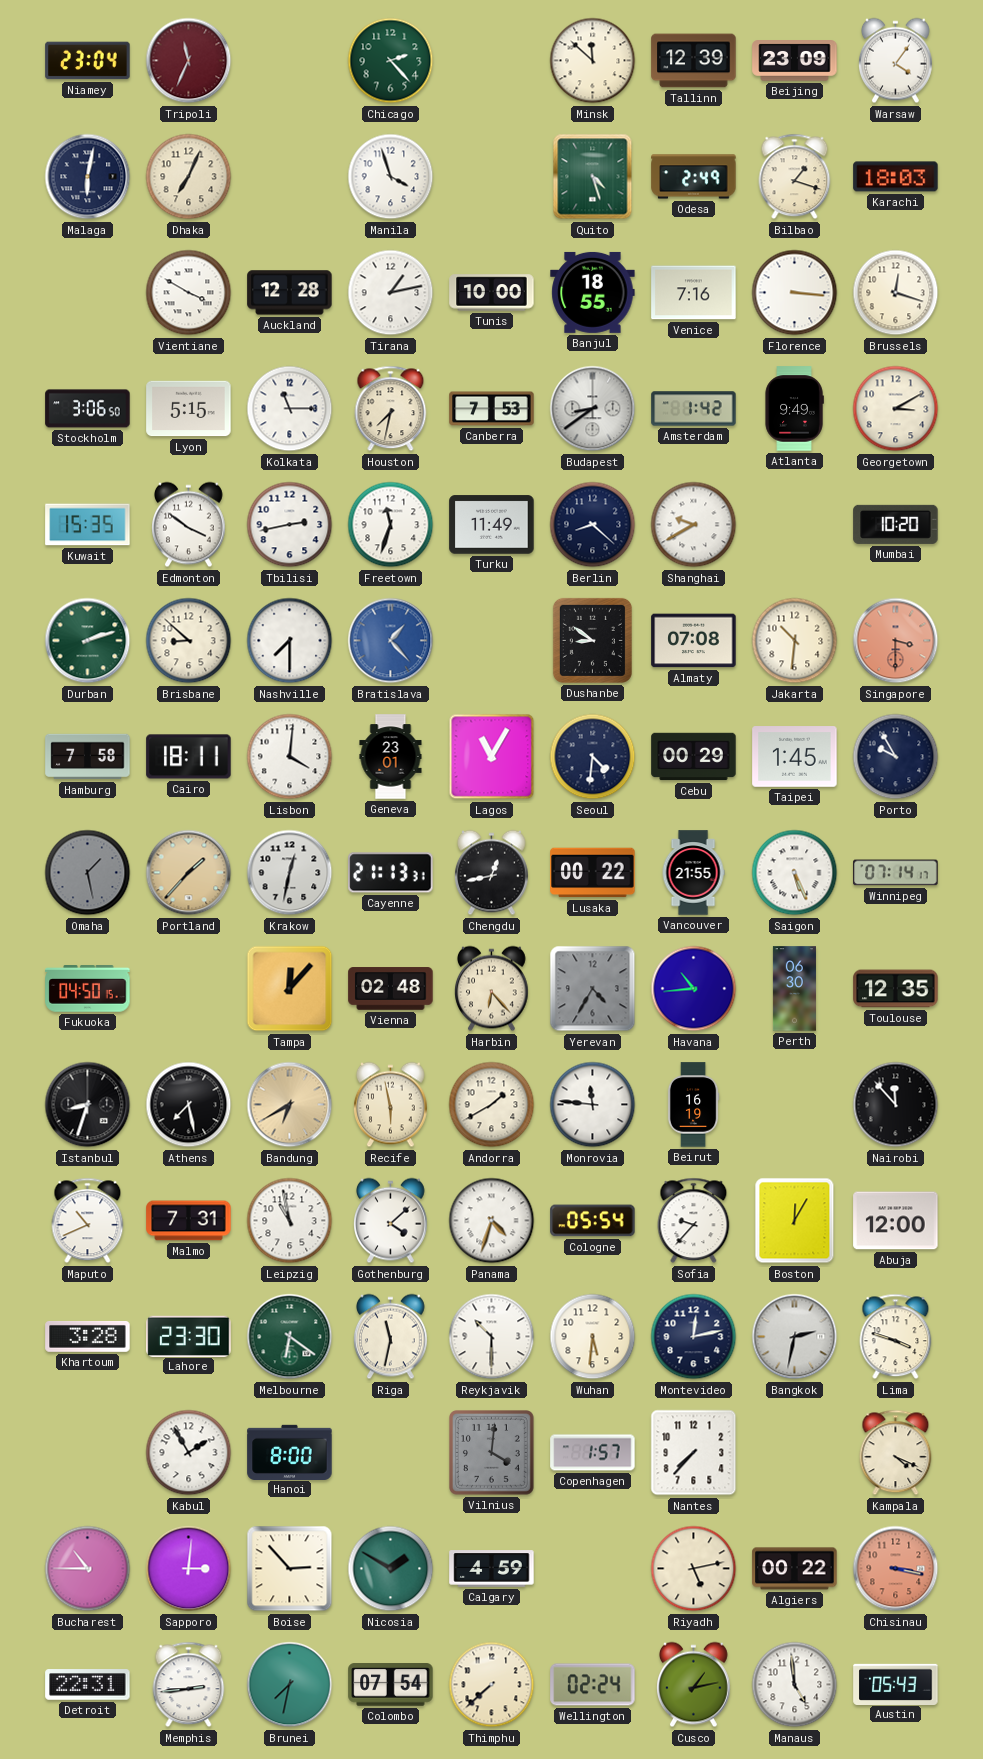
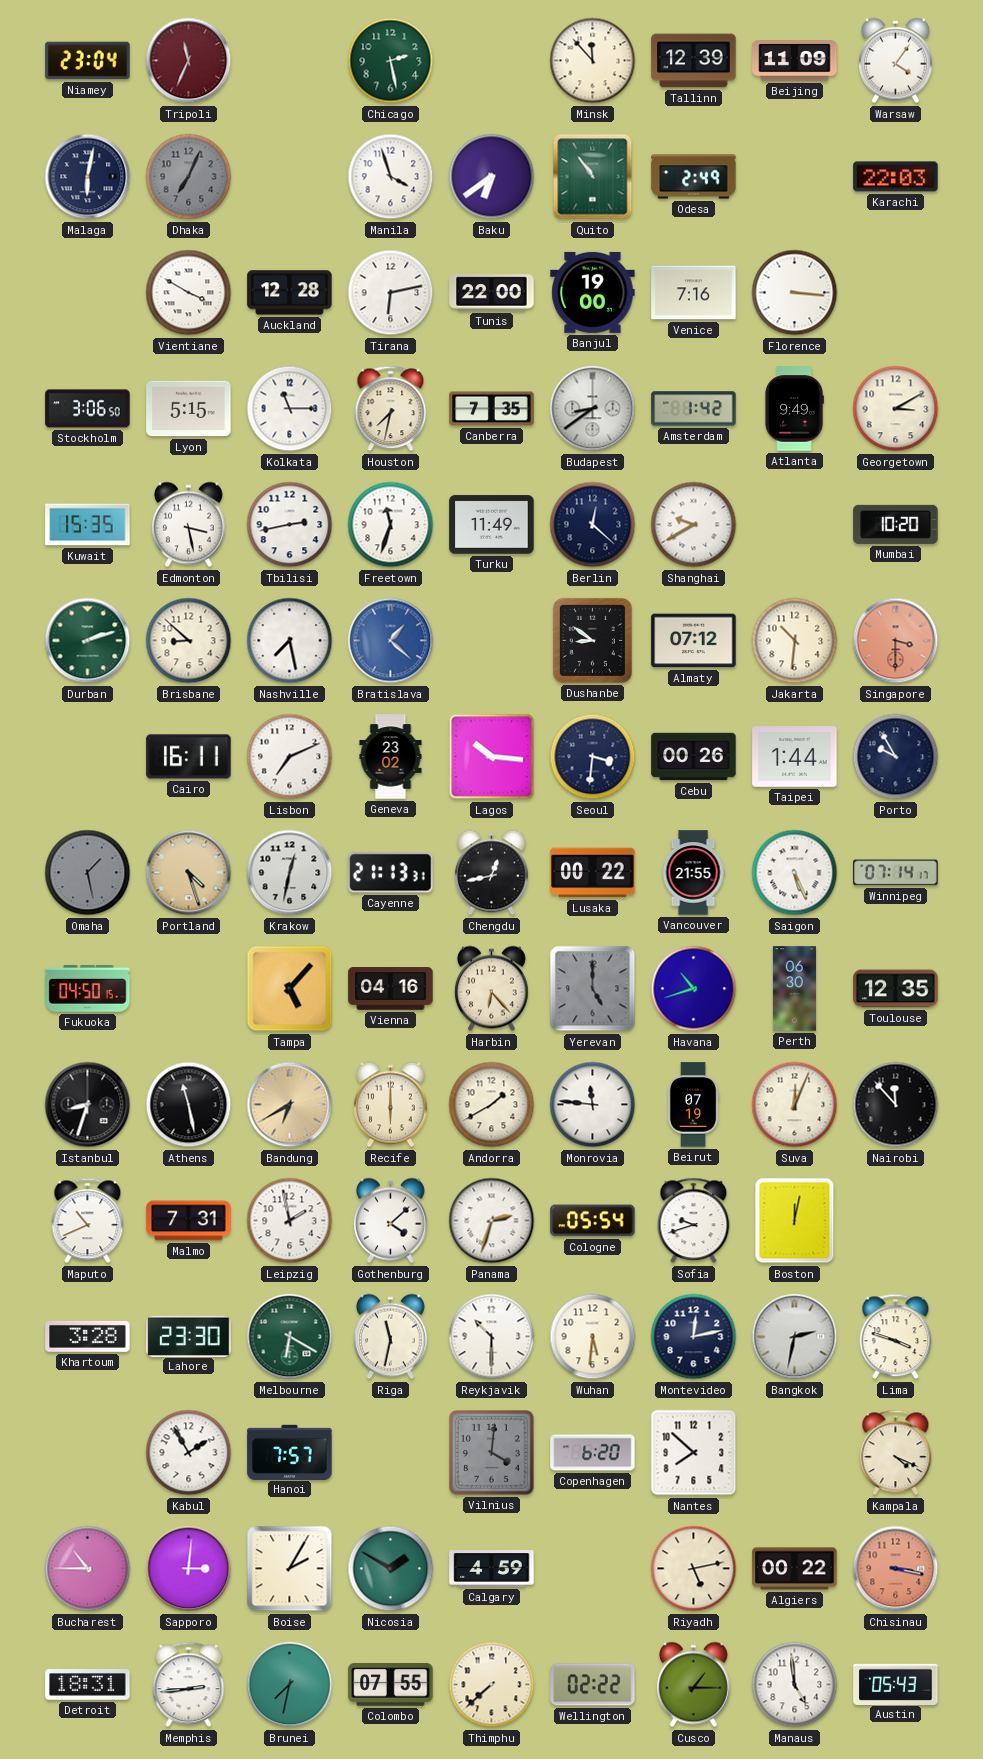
Chicago: 2:23 -> 2:28 (391, 61)
Minsk: 11:52 -> 11:53 (593, 61)
Beijing: 23:09 -> 11:09 (795, 61)
Dhaka dial: cream -> grey (189, 177)
Baku: none -> 6:39 (492, 177)
Quito: 4:27 -> 10:54 (593, 177)
Bilbao: 1:18 -> none (795, 177)
Karachi: 18:03 -> 22:03 (896, 177)
Tirana: 1:13 -> 6:13 (391, 293)
Tunis: 10:00 -> 22:00 (492, 293)
Banjul: 18:55 -> 19:00 (593, 292)
Brussels: 12:18 -> none (896, 293)
Canberra: 7:53 -> 7:35 (492, 409)
Edmonton: 3:51 -> 3:28 (189, 525)
Berlin: 8:22 -> 12:22 (593, 525)
Nashville: 7:30 -> 7:28 (290, 641)
Bratislava: 1:23 -> 1:22 (391, 641)
Almaty: 07:08 -> 07:12 (694, 641)
Hamburg: 7:58 -> none (88, 757)
Cairo: 18:11 -> 16:11 (189, 757)
Lisbon: 4:01 -> 7:11 (290, 757)
Geneva: 23:01 -> 23:02 (391, 757)
Lagos: 11:05 -> 10:16 (492, 757)
Seoul: 4:31 -> 3:31 (593, 757)
Cebu: 00:29 -> 00:26 (694, 757)
Taipei: 1:45 -> 1:44 (795, 757)
Portland: 1:37 -> 4:27 (189, 873)
Tampa: 12:07 -> 5:07 (290, 989)
Vienna: 02:48 -> 04:16 (391, 989)
Yerevan: 4:35 -> 5:00 (593, 989)
Havana: 10:44 -> 10:42 (694, 989)
Athens: 7:28 -> 11:28 (189, 1105)
Recife: 5:58 -> 6:00 (391, 1105)
Beirut: 16:19 -> 07:19 (693, 1105)
Suva: none -> 12:04 (795, 1105)
Leipzig: 10:58 -> 1:58 (290, 1221)
Panama: 4:33 -> 2:33 (492, 1221)
Sofia: 9:37 -> 9:42 (694, 1221)
Boston: 12:05 -> 12:02 (795, 1221)
Abuja: 12:00 -> none (896, 1221)
Melbourne: 6:21 -> 6:20 (290, 1337)
Hanoi: 8:00 -> 7:57 (290, 1452)
Copenhagen: 1:57 -> 6:20 (593, 1453)
Nantes: 7:37 -> 7:52 (694, 1453)
Boise: 2:53 -> 2:05 (290, 1569)
Detroit: 22:31 -> 18:31 (88, 1685)
Colombo: 07:54 -> 07:55 (391, 1685)
Wellington: 02:24 -> 02:22 (593, 1685)
Cusco: 1:13 -> 1:15 (694, 1685)
